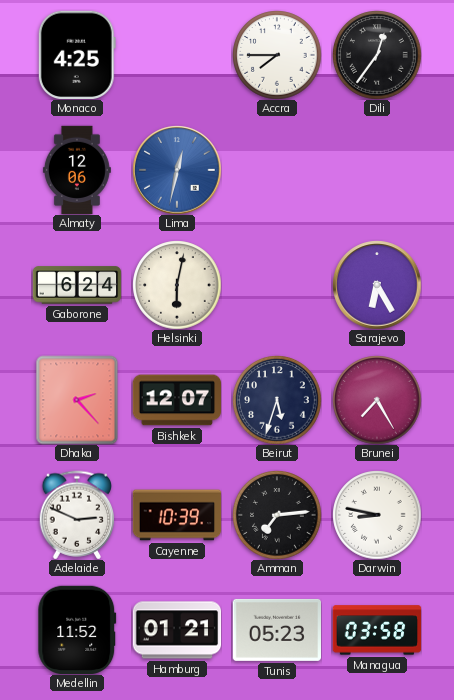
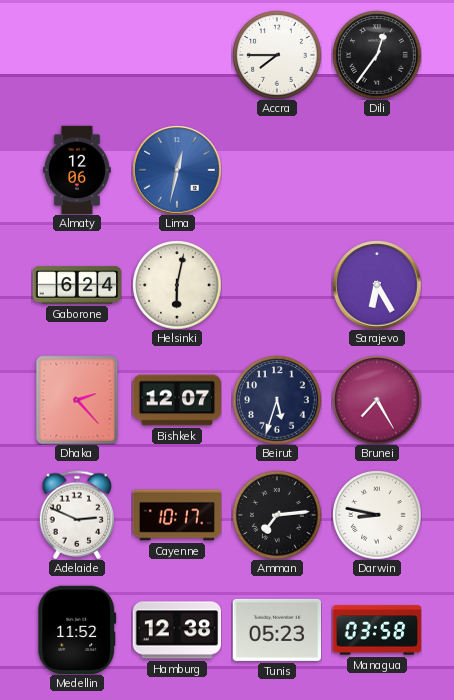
Monaco: 4:25 -> none (77, 54)
Cayenne: 10:39 -> 10:17 (177, 515)
Hamburg: 01:21 -> 12:38 (177, 630)
